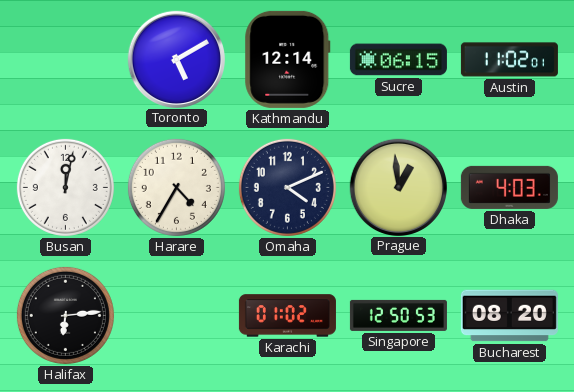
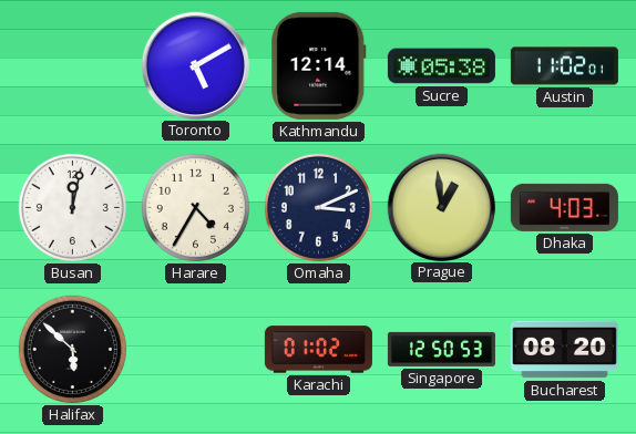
Sucre: 06:15 -> 05:38 (441, 66)
Omaha: 4:11 -> 3:11 (318, 207)
Halifax: 6:14 -> 5:52 (72, 349)
